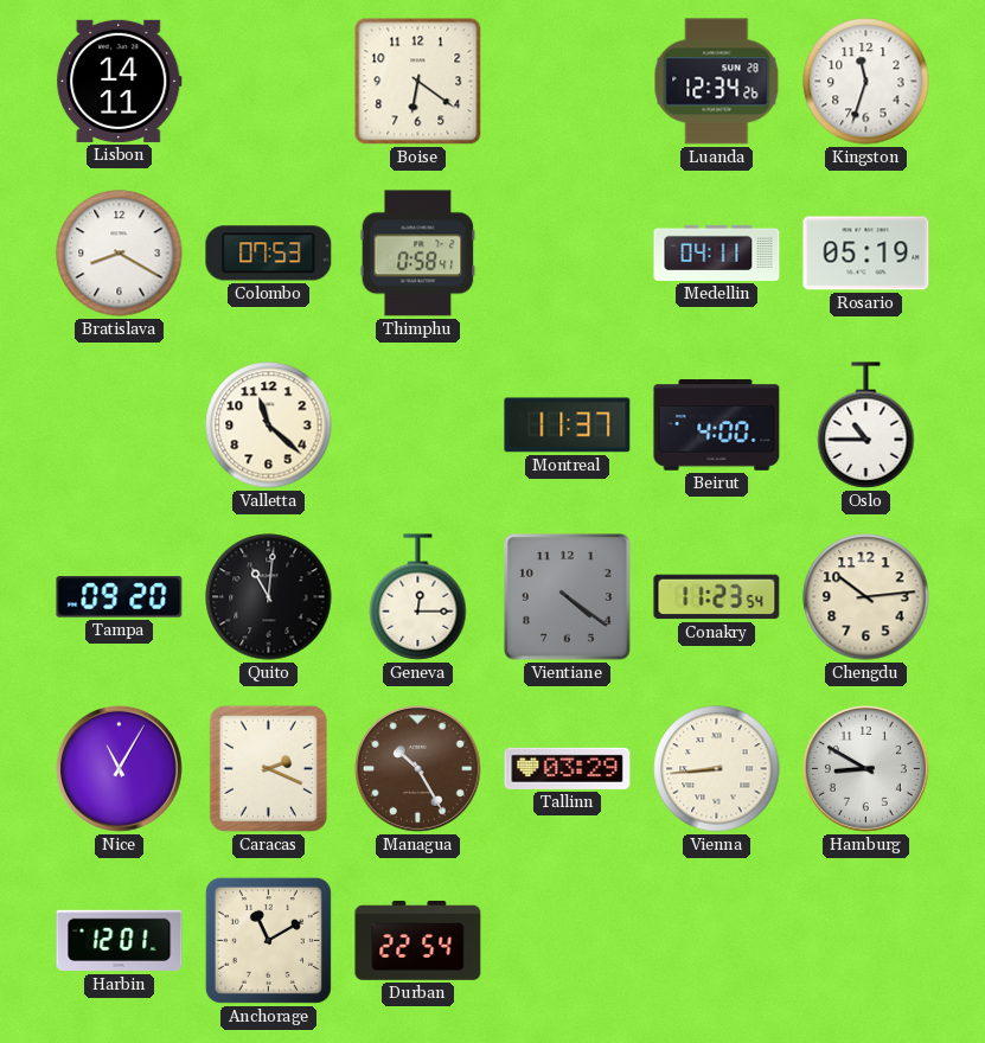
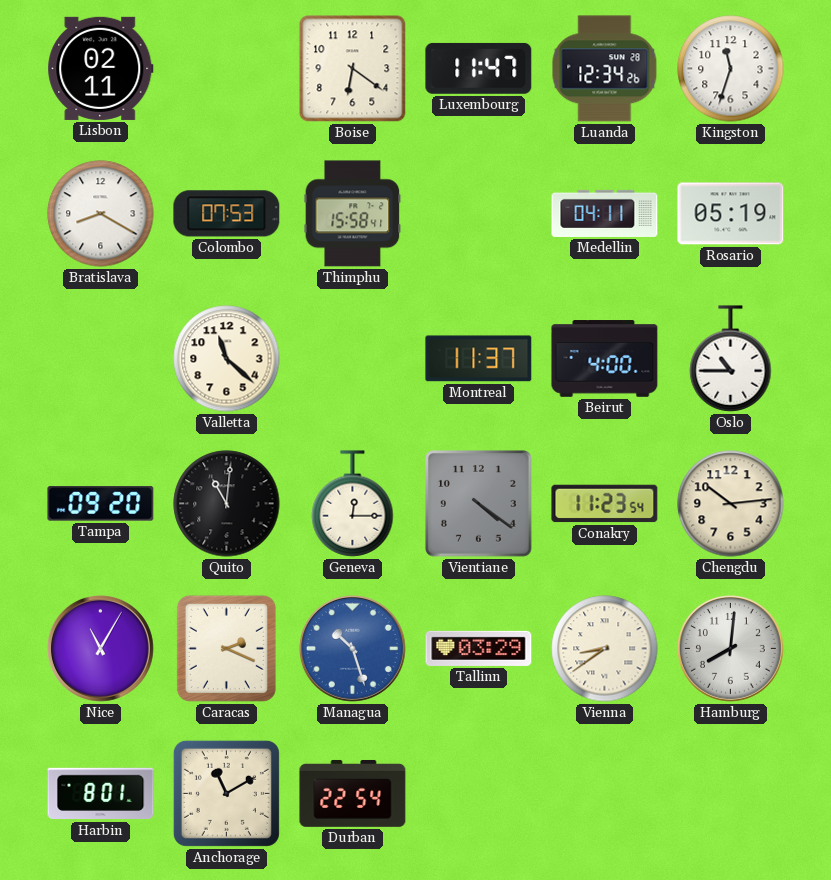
Lisbon: 14:11 -> 02:11 (101, 68)
Luxembourg: none -> 11:47 (479, 68)
Thimphu: 0:58 -> 15:58 (353, 214)
Managua: 10:25 -> 10:27 (352, 648)
Managua dial: brown -> blue (352, 648)
Vienna: 8:44 -> 8:39 (605, 649)
Hamburg: 8:50 -> 8:01 (730, 648)
Harbin: 12:01 -> 8:01 (101, 794)
